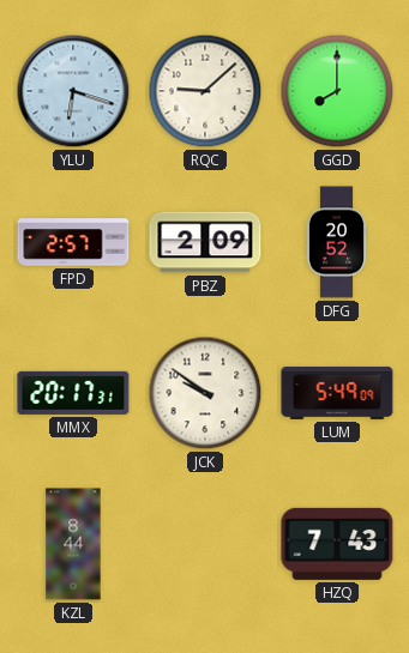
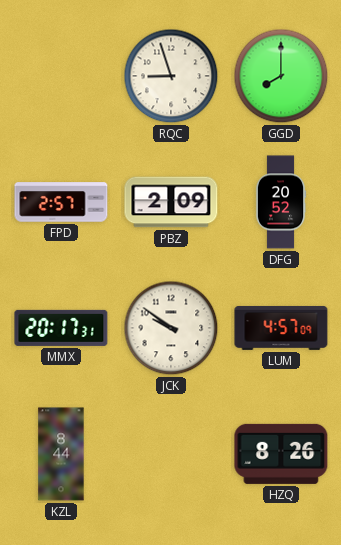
YLU: 6:18 -> none (73, 91)
RQC: 9:08 -> 8:57 (171, 76)
LUM: 5:49 -> 4:57 (281, 328)
HZQ: 7:43 -> 8:26 (281, 454)
